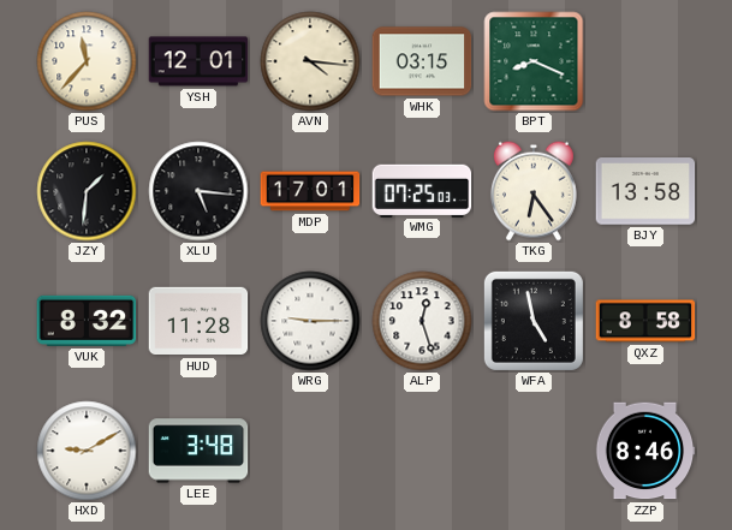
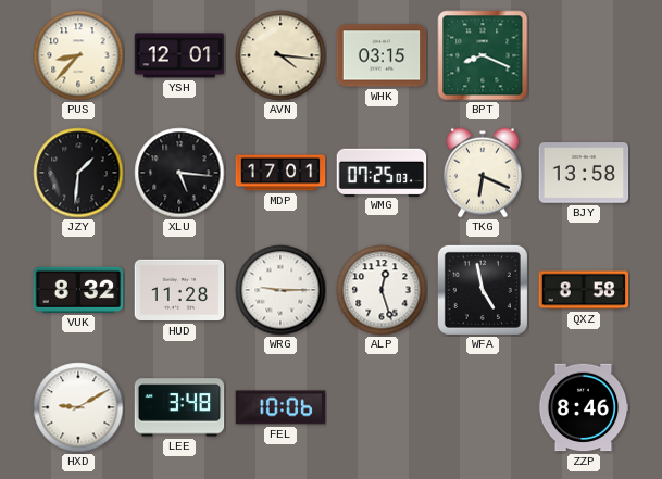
PUS: 11:37 -> 8:37 (78, 55)
TKG: 6:24 -> 6:19 (483, 173)
FEL: none -> 10:06 (280, 407)
